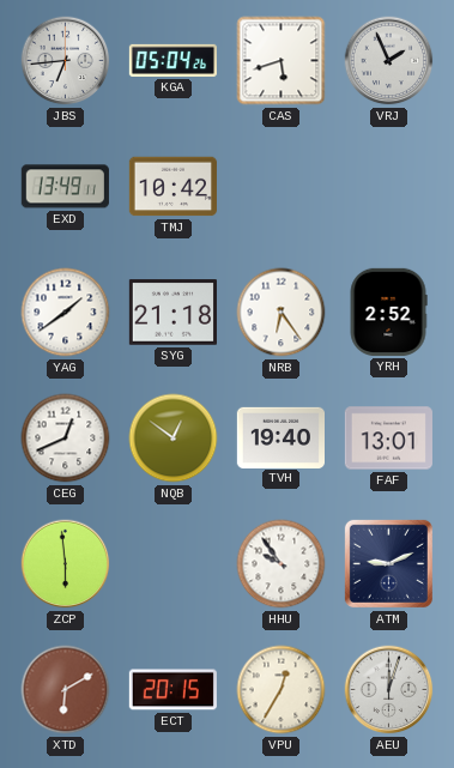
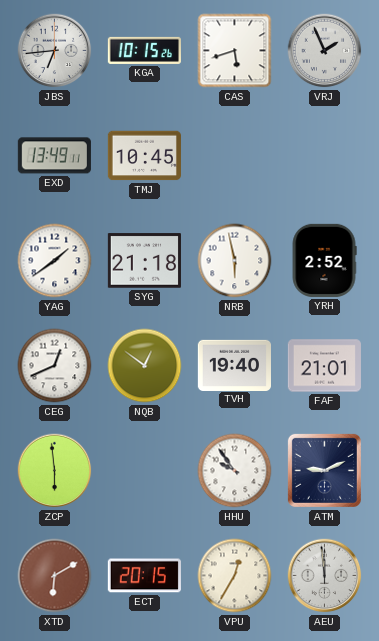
KGA: 05:04 -> 10:15 (144, 50)
TMJ: 10:42 -> 10:45 (144, 156)
NRB: 6:24 -> 5:58 (235, 261)
FAF: 13:01 -> 21:01 (324, 366)
AEU: 12:03 -> 11:59 (325, 576)
